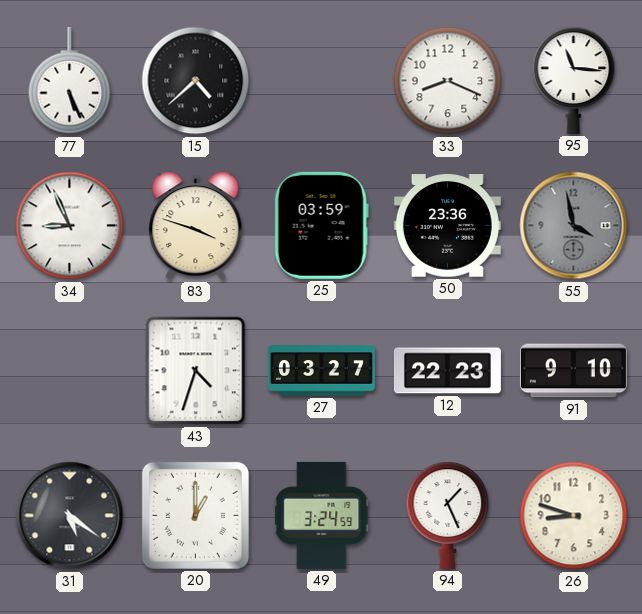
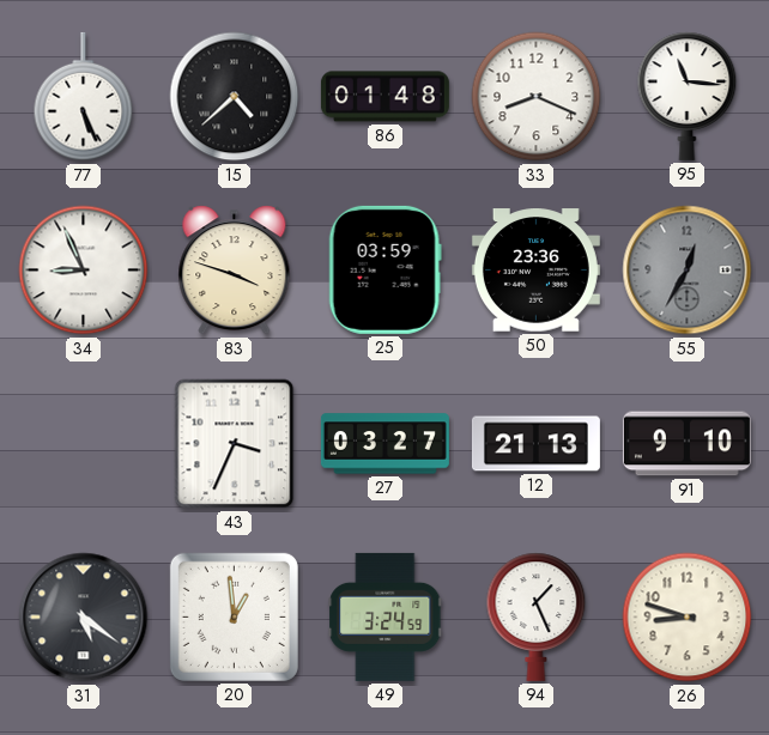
86: none -> 01:48 (384, 97)
55: 3:58 -> 12:35 (688, 271)
43: 4:33 -> 3:34 (235, 444)
12: 22:23 -> 21:13 (535, 444)
20: 1:00 -> 12:59 (234, 616)
